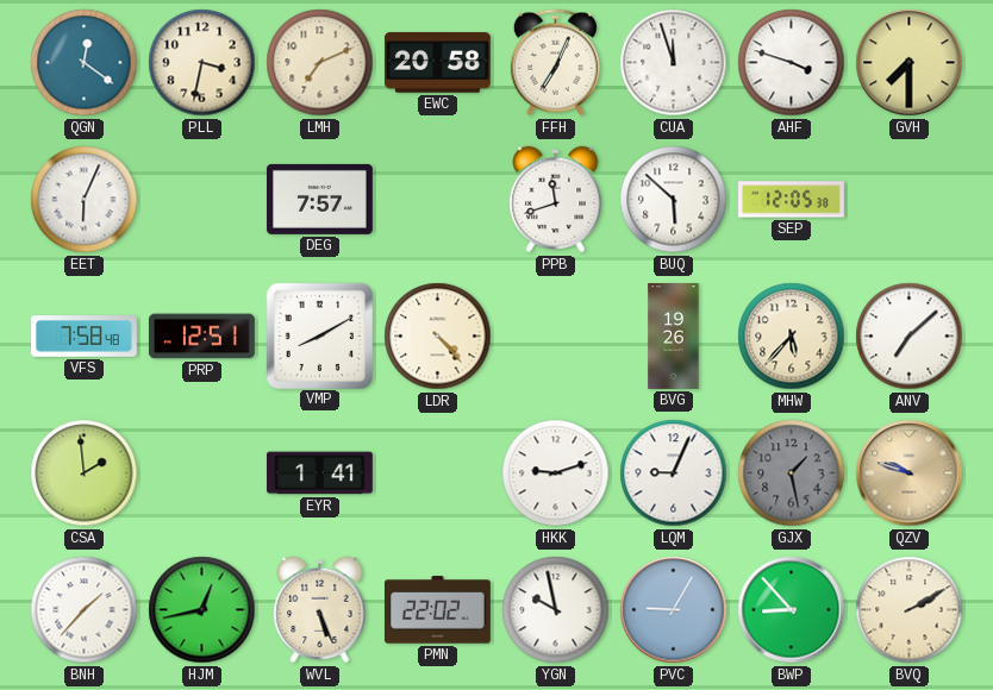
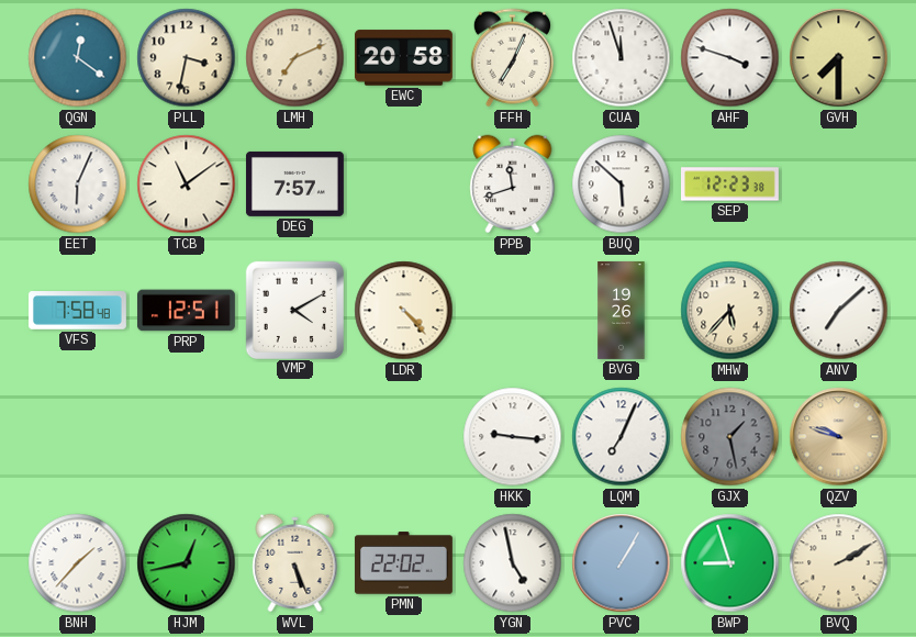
TCB: none -> 11:09 (187, 185)
SEP: 12:05 -> 12:23 (730, 185)
VMP: 8:10 -> 4:10 (294, 310)
CSA: 1:59 -> none (85, 473)
EYR: 1:41 -> none (319, 473)
HKK: 9:12 -> 9:16 (513, 437)
LQM: 9:04 -> 7:04 (622, 437)
YGN: 9:58 -> 4:58 (513, 563)
PVC: 9:05 -> 1:05 (622, 563)
BWP: 8:53 -> 8:57 (730, 563)
